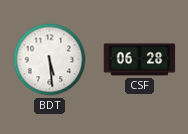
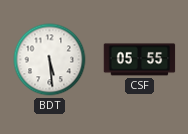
CSF: 06:28 -> 05:55 (140, 60)
